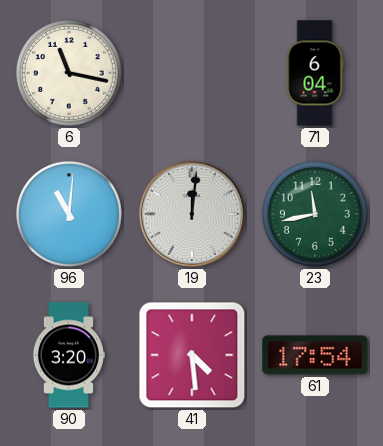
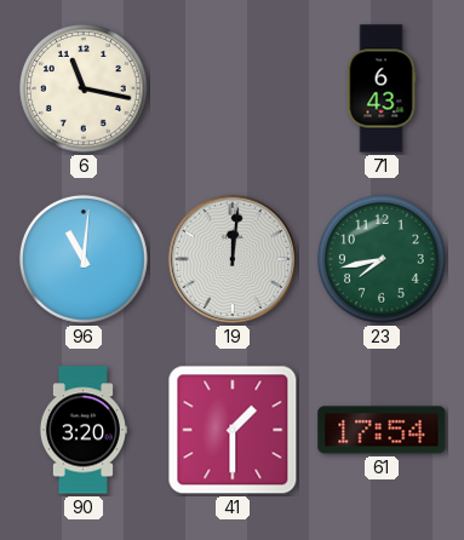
71: 6:04 -> 6:43 (382, 88)
23: 11:43 -> 7:43 (382, 259)
41: 4:29 -> 1:30 (233, 430)
